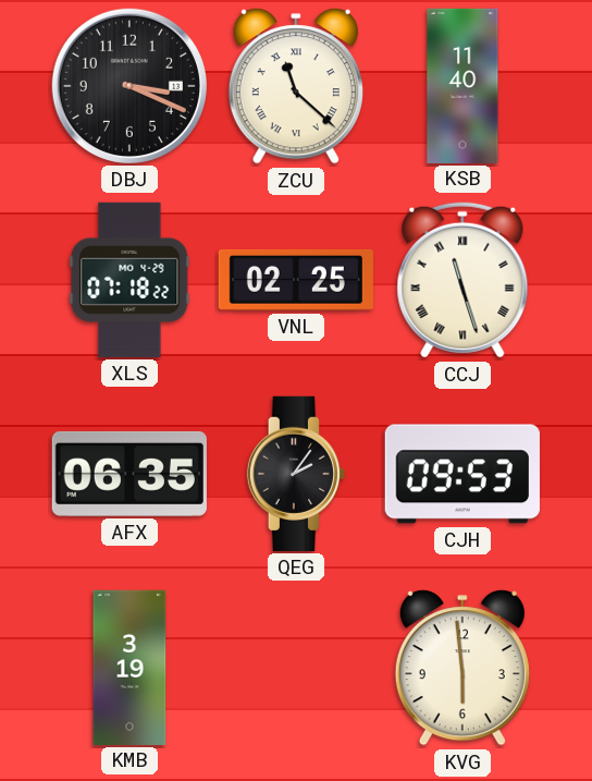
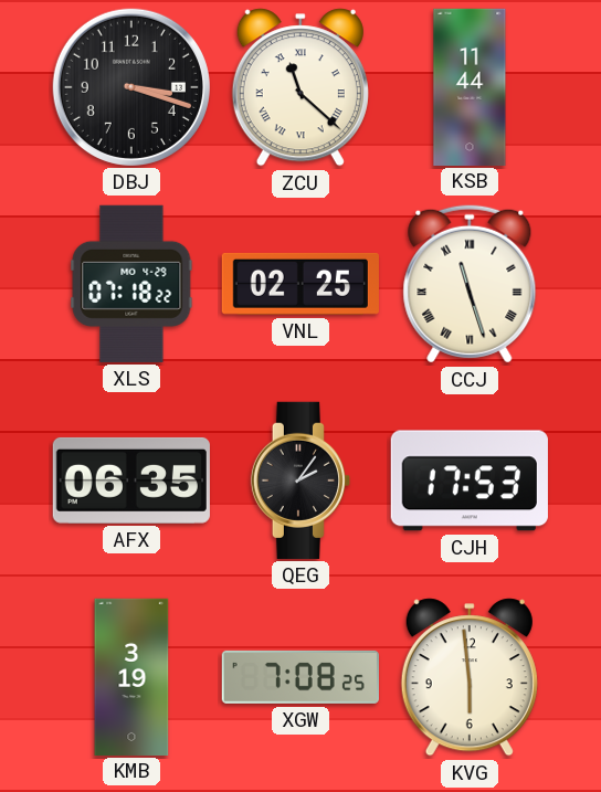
DBJ: 3:19 -> 3:18 (131, 87)
KSB: 11:40 -> 11:44 (470, 86)
CJH: 09:53 -> 17:53 (470, 481)
XGW: none -> 7:08 (300, 677)
